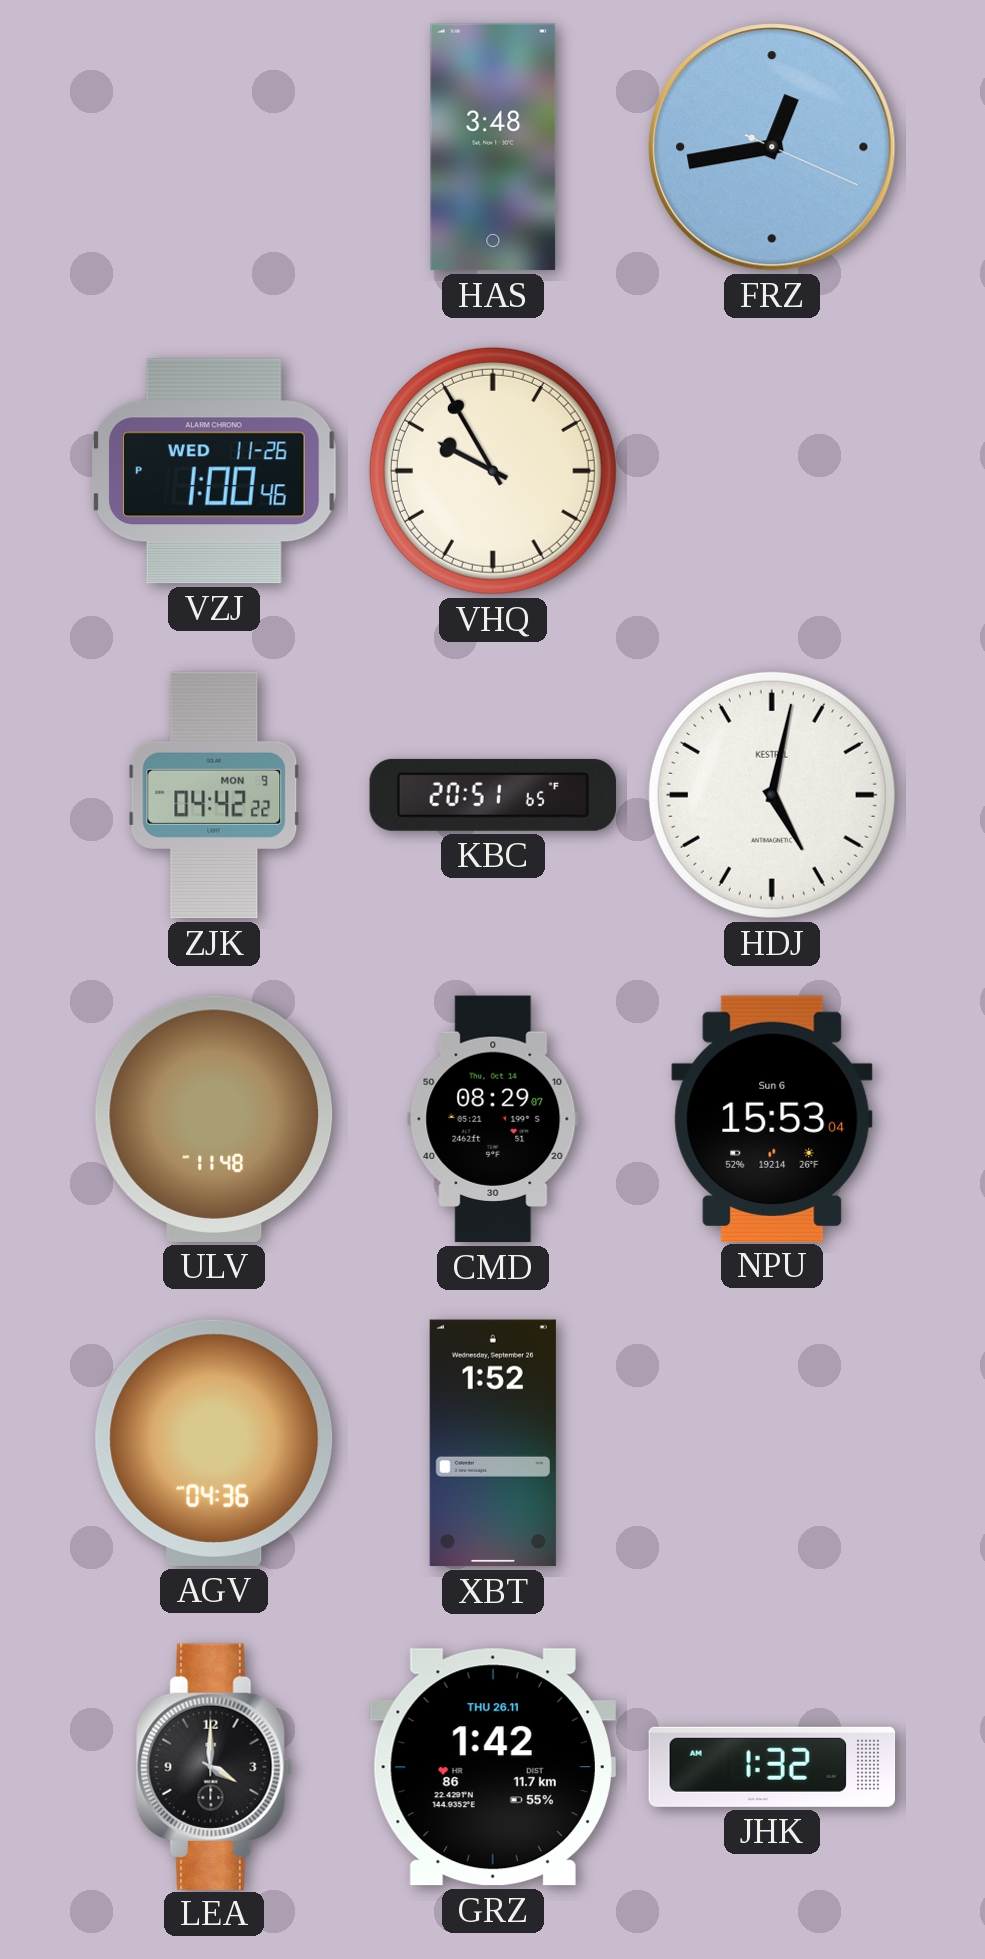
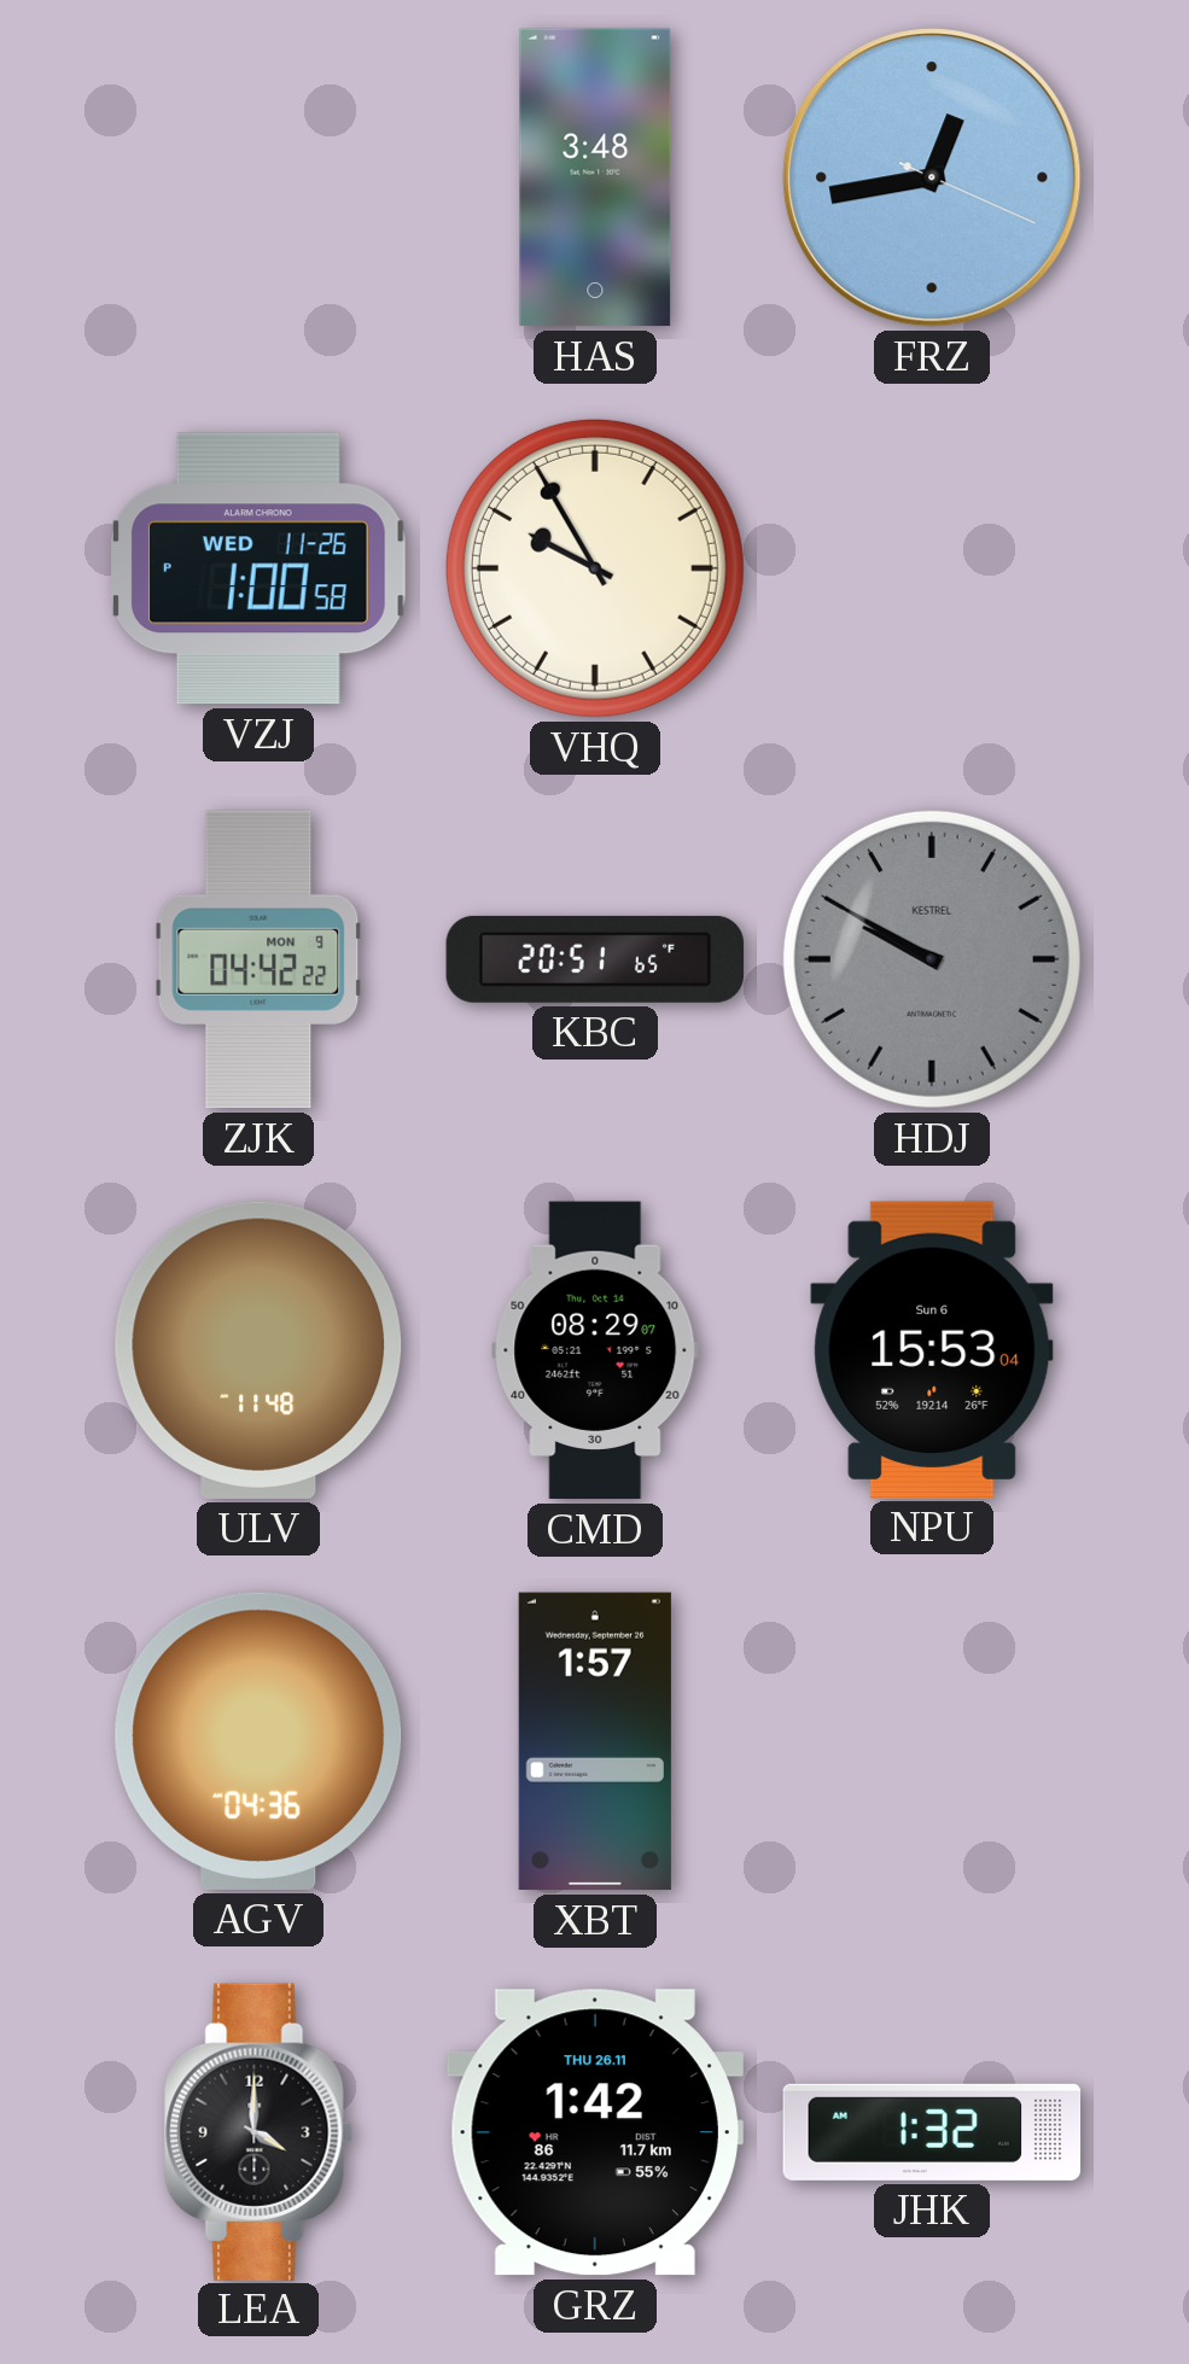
VZJ: 1:00:46 PM -> 1:00:58 PM (258, 568)
HDJ: 5:02 -> 9:50 (932, 959)
HDJ dial: white -> grey (932, 959)
XBT: 1:52 -> 1:57 (595, 1741)
